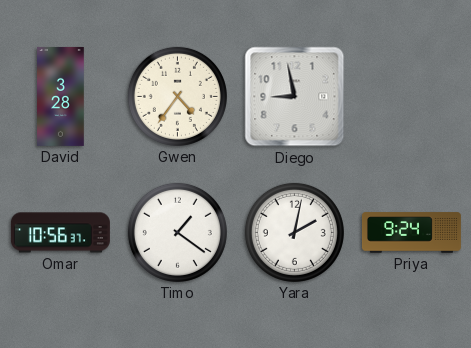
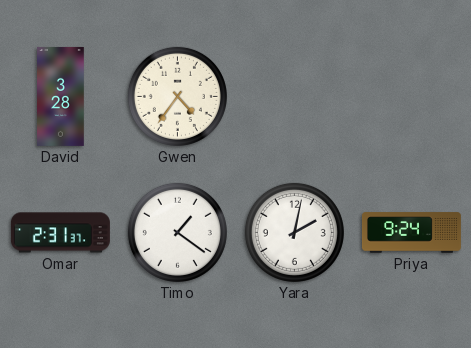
Diego: 8:58 -> none (295, 97)
Omar: 10:56 -> 2:31 (60, 233)
